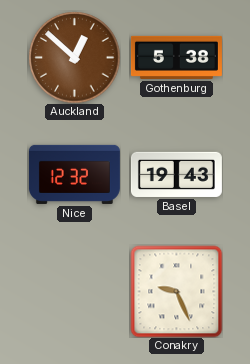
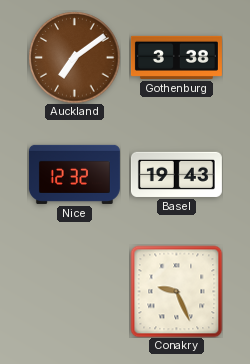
Auckland: 12:52 -> 7:09 (74, 57)
Gothenburg: 5:38 -> 3:38 (176, 57)
